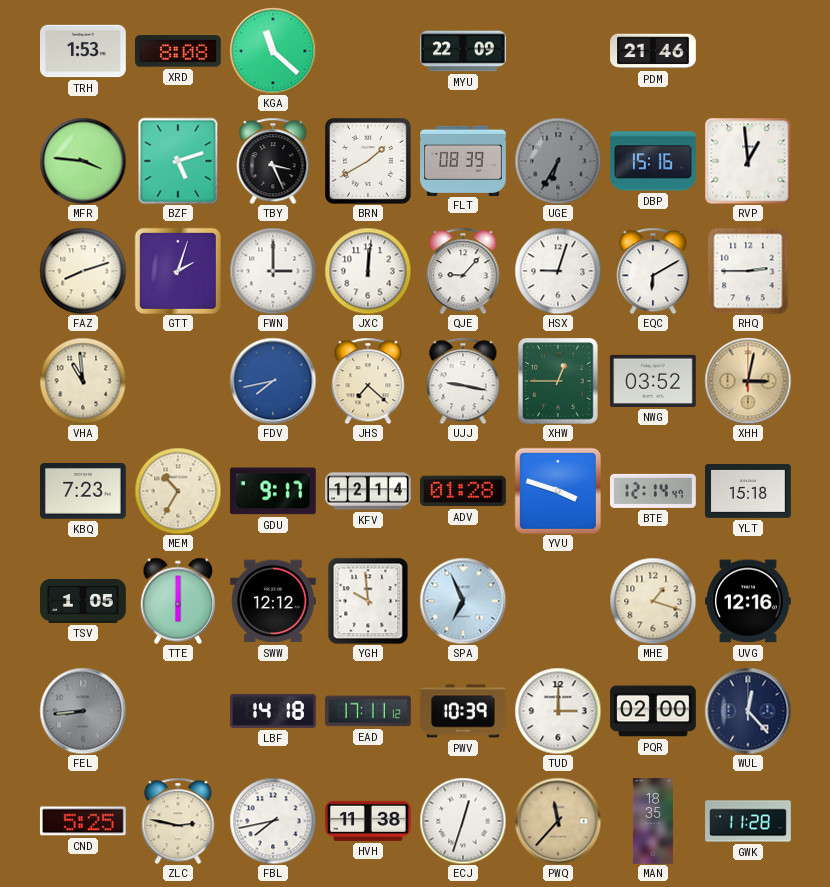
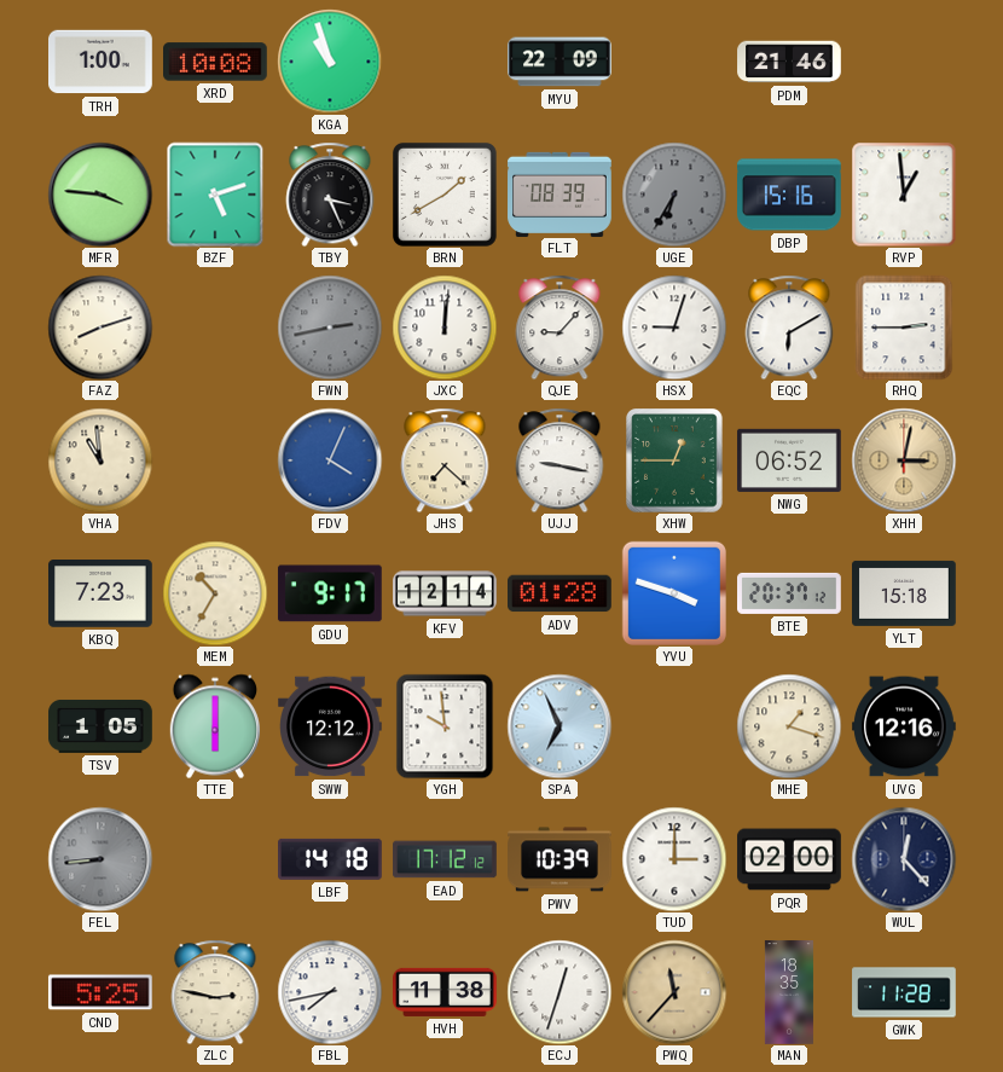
TRH: 1:53 -> 1:00 (102, 62)
XRD: 8:08 -> 10:08 (216, 62)
KGA: 11:22 -> 10:57 (330, 62)
GTT: 2:03 -> none (178, 271)
FWN: 3:00 -> 2:43 (330, 328)
FWN dial: white -> grey (330, 328)
FDV: 7:43 -> 4:04 (330, 460)
NWG: 03:52 -> 06:52 (790, 460)
BTE: 12:14 -> 20:37 (790, 593)
EAD: 17:11 -> 17:12 (445, 859)
